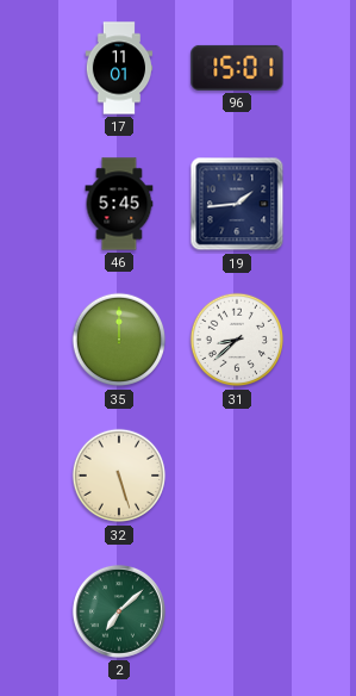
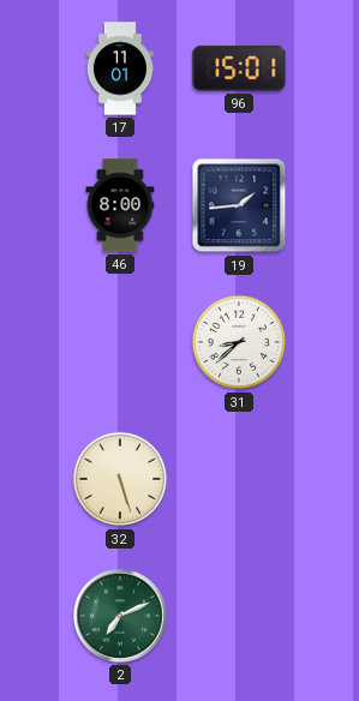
46: 5:45 -> 8:00 (120, 205)
35: 12:00 -> none (119, 340)
2: 7:08 -> 7:11 (120, 616)
